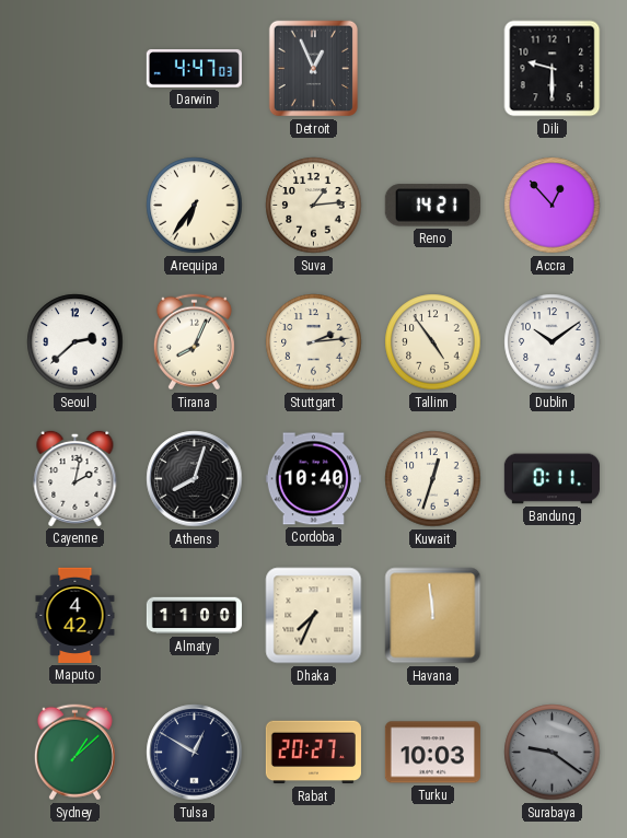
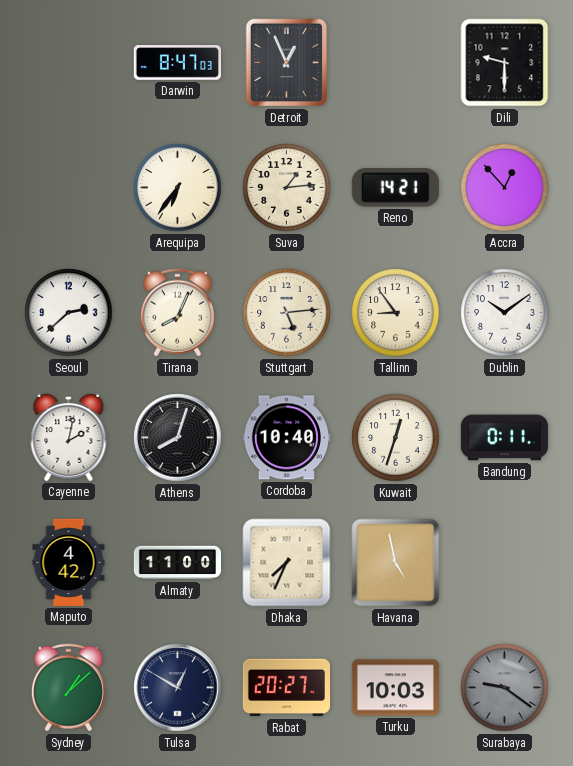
Darwin: 4:47 -> 8:47 (177, 63)
Stuttgart: 2:14 -> 5:14 (287, 313)
Tallinn: 4:54 -> 8:54 (396, 313)
Havana: 11:59 -> 4:58 (396, 563)
